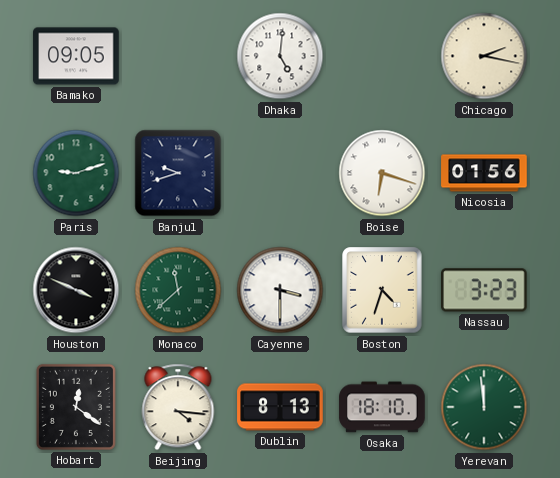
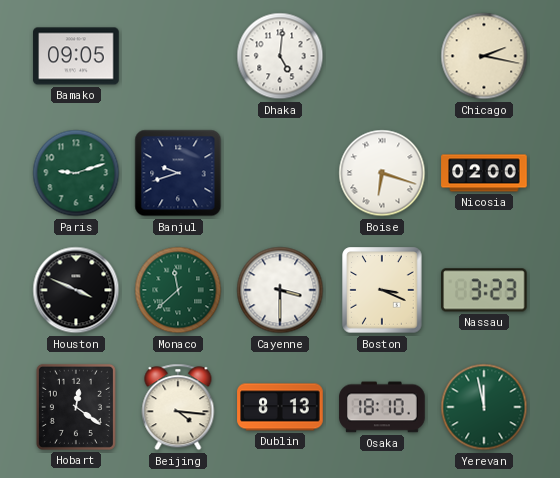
Nicosia: 01:56 -> 02:00 (484, 173)
Boston: 4:33 -> 3:19 (382, 290)
Yerevan: 11:59 -> 11:58 (484, 407)
